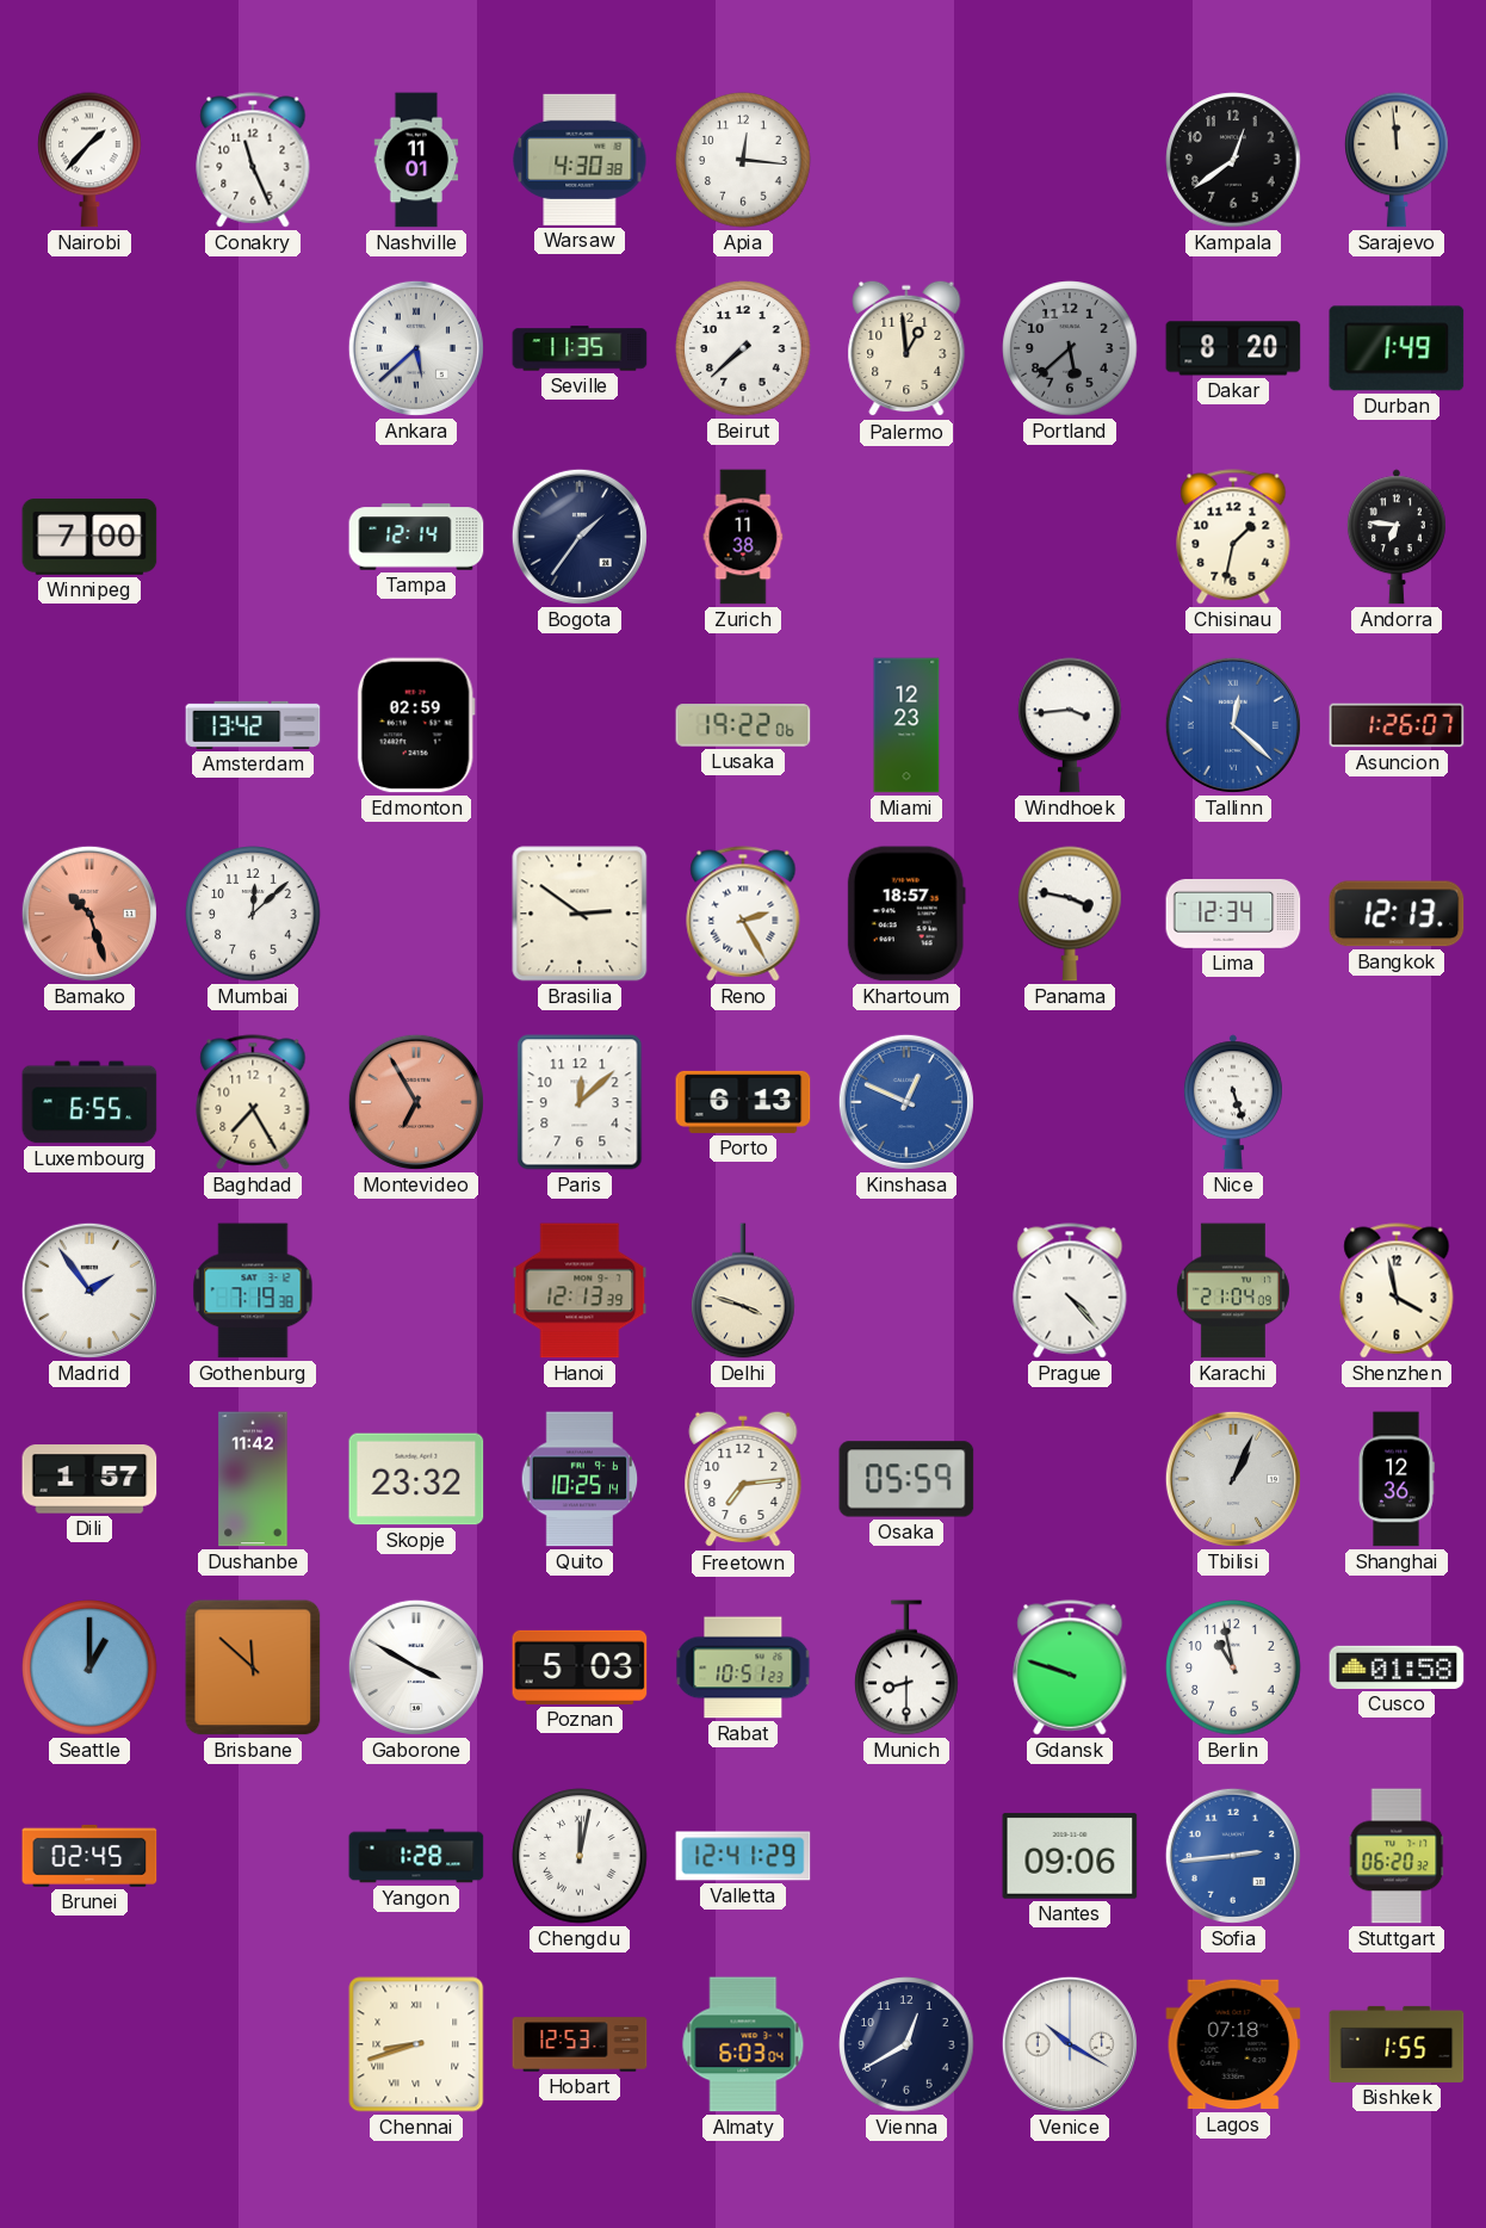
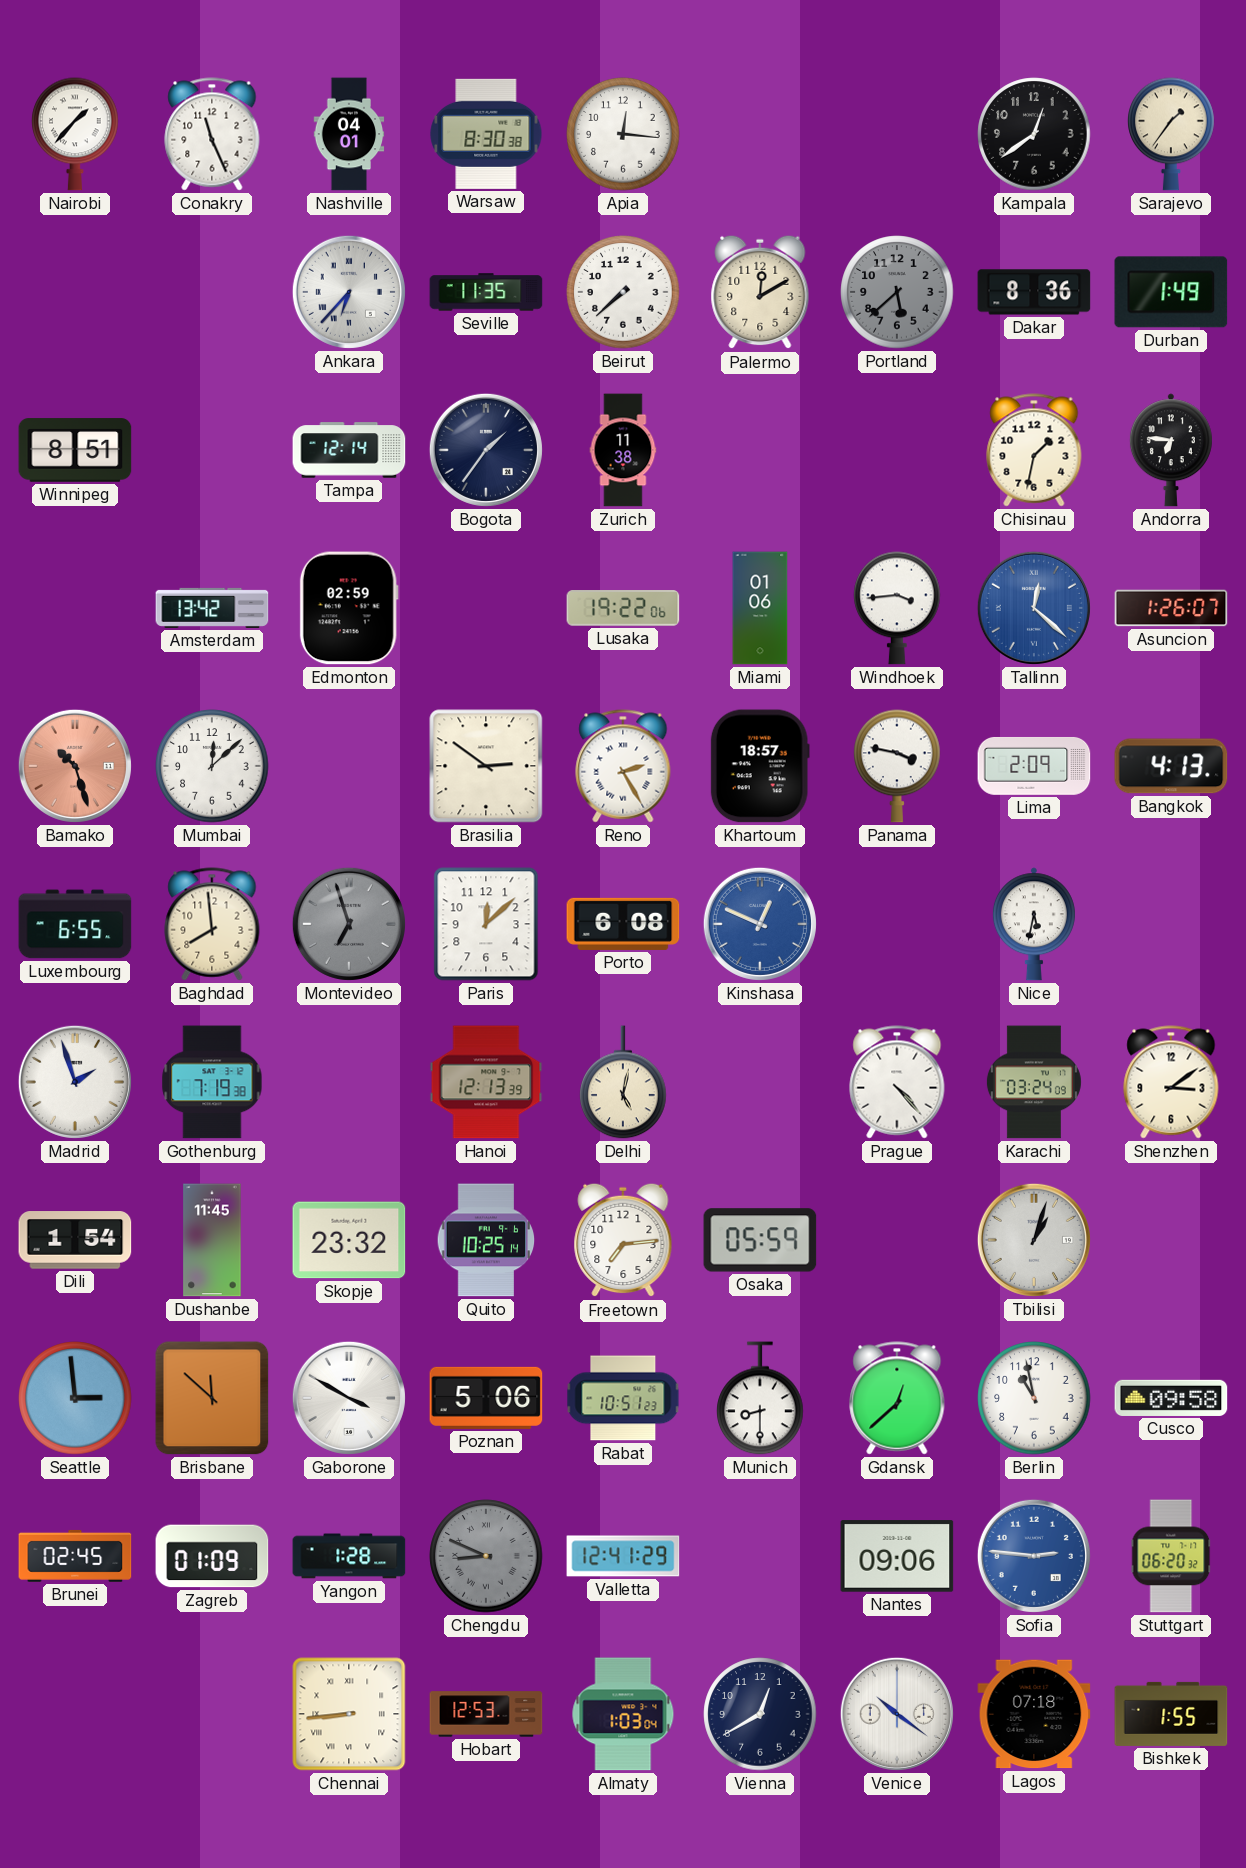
Nashville: 11:01 -> 04:01 (349, 134)
Warsaw: 4:30 -> 8:30 (486, 134)
Sarajevo: 11:59 -> 1:36 (1171, 134)
Ankara: 5:38 -> 6:37 (349, 292)
Palermo: 12:59 -> 12:10 (760, 292)
Dakar: 8:20 -> 8:36 (1034, 292)
Winnipeg: 7:00 -> 8:51 (75, 450)
Miami: 12:23 -> 01:06 (760, 608)
Lima: 12:34 -> 2:09 (1034, 766)
Bangkok: 12:13 -> 4:13 (1171, 766)
Baghdad: 7:25 -> 7:59 (212, 924)
Montevideo: 6:55 -> 6:57 (349, 924)
Montevideo dial: salmon -> grey (349, 924)
Porto: 6:13 -> 6:08 (623, 924)
Nice: 5:27 -> 5:32 (1034, 924)
Madrid: 1:54 -> 1:57 (75, 1082)
Delhi: 3:48 -> 5:02 (623, 1082)
Karachi: 21:04 -> 03:24 (1034, 1082)
Shenzhen: 3:58 -> 3:09 (1171, 1082)
Dili: 1:57 -> 1:54 (75, 1240)
Dushanbe: 11:42 -> 11:45 (212, 1240)
Tbilisi: 1:04 -> 1:03 (1034, 1240)
Shanghai: 12:36 -> none (1397, 1479)
Seattle: 1:00 -> 2:59 (75, 1398)
Poznan: 5:03 -> 5:06 (486, 1398)
Gdansk: 9:48 -> 12:38 (897, 1398)
Cusco: 01:58 -> 09:58 (1171, 1398)
Zagreb: none -> 01:09 (212, 1556)
Chengdu: 12:02 -> 8:49 (486, 1556)
Chengdu dial: white -> grey (486, 1556)
Sofia: 2:44 -> 2:46 (1034, 1556)
Chennai: 8:42 -> 8:44 (349, 1714)
Almaty: 6:03 -> 1:03 (623, 1714)
Venice: 10:20 -> 10:21 (897, 1714)
